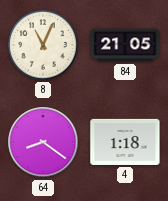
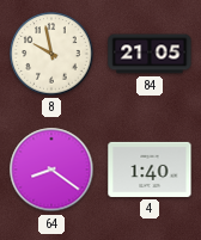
8: 11:04 -> 9:58 (51, 54)
4: 1:18 -> 1:40 (150, 170)
